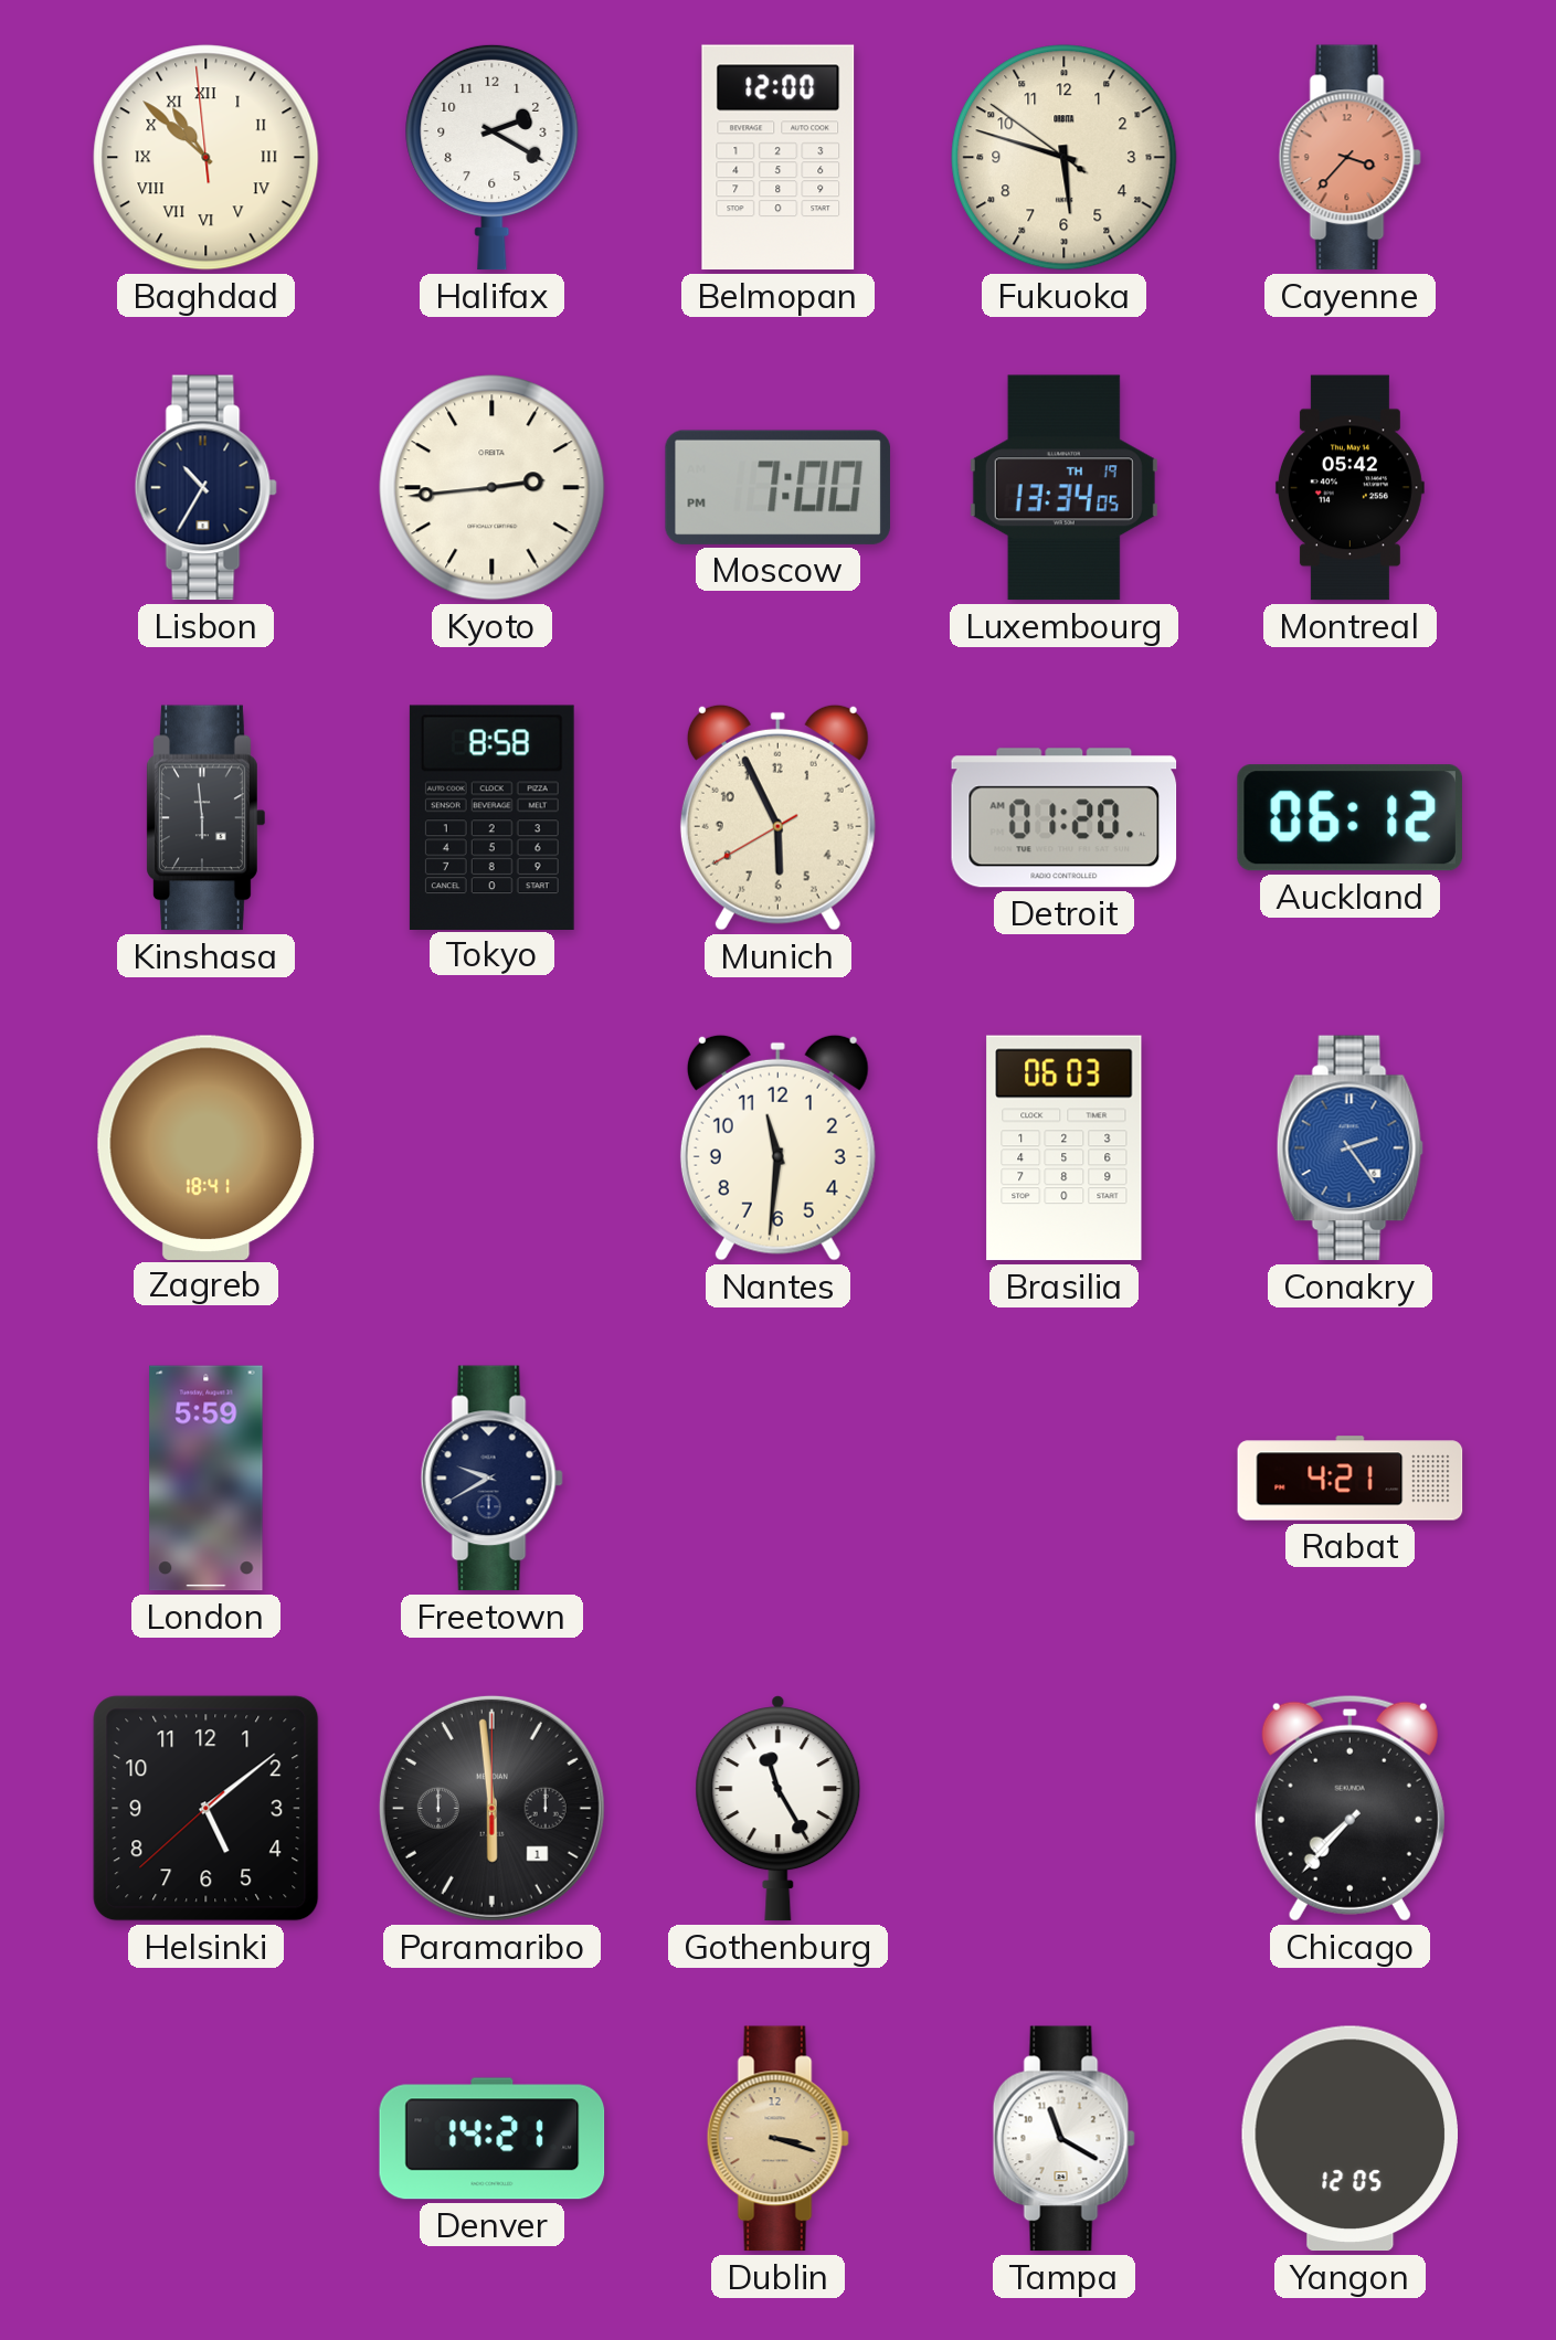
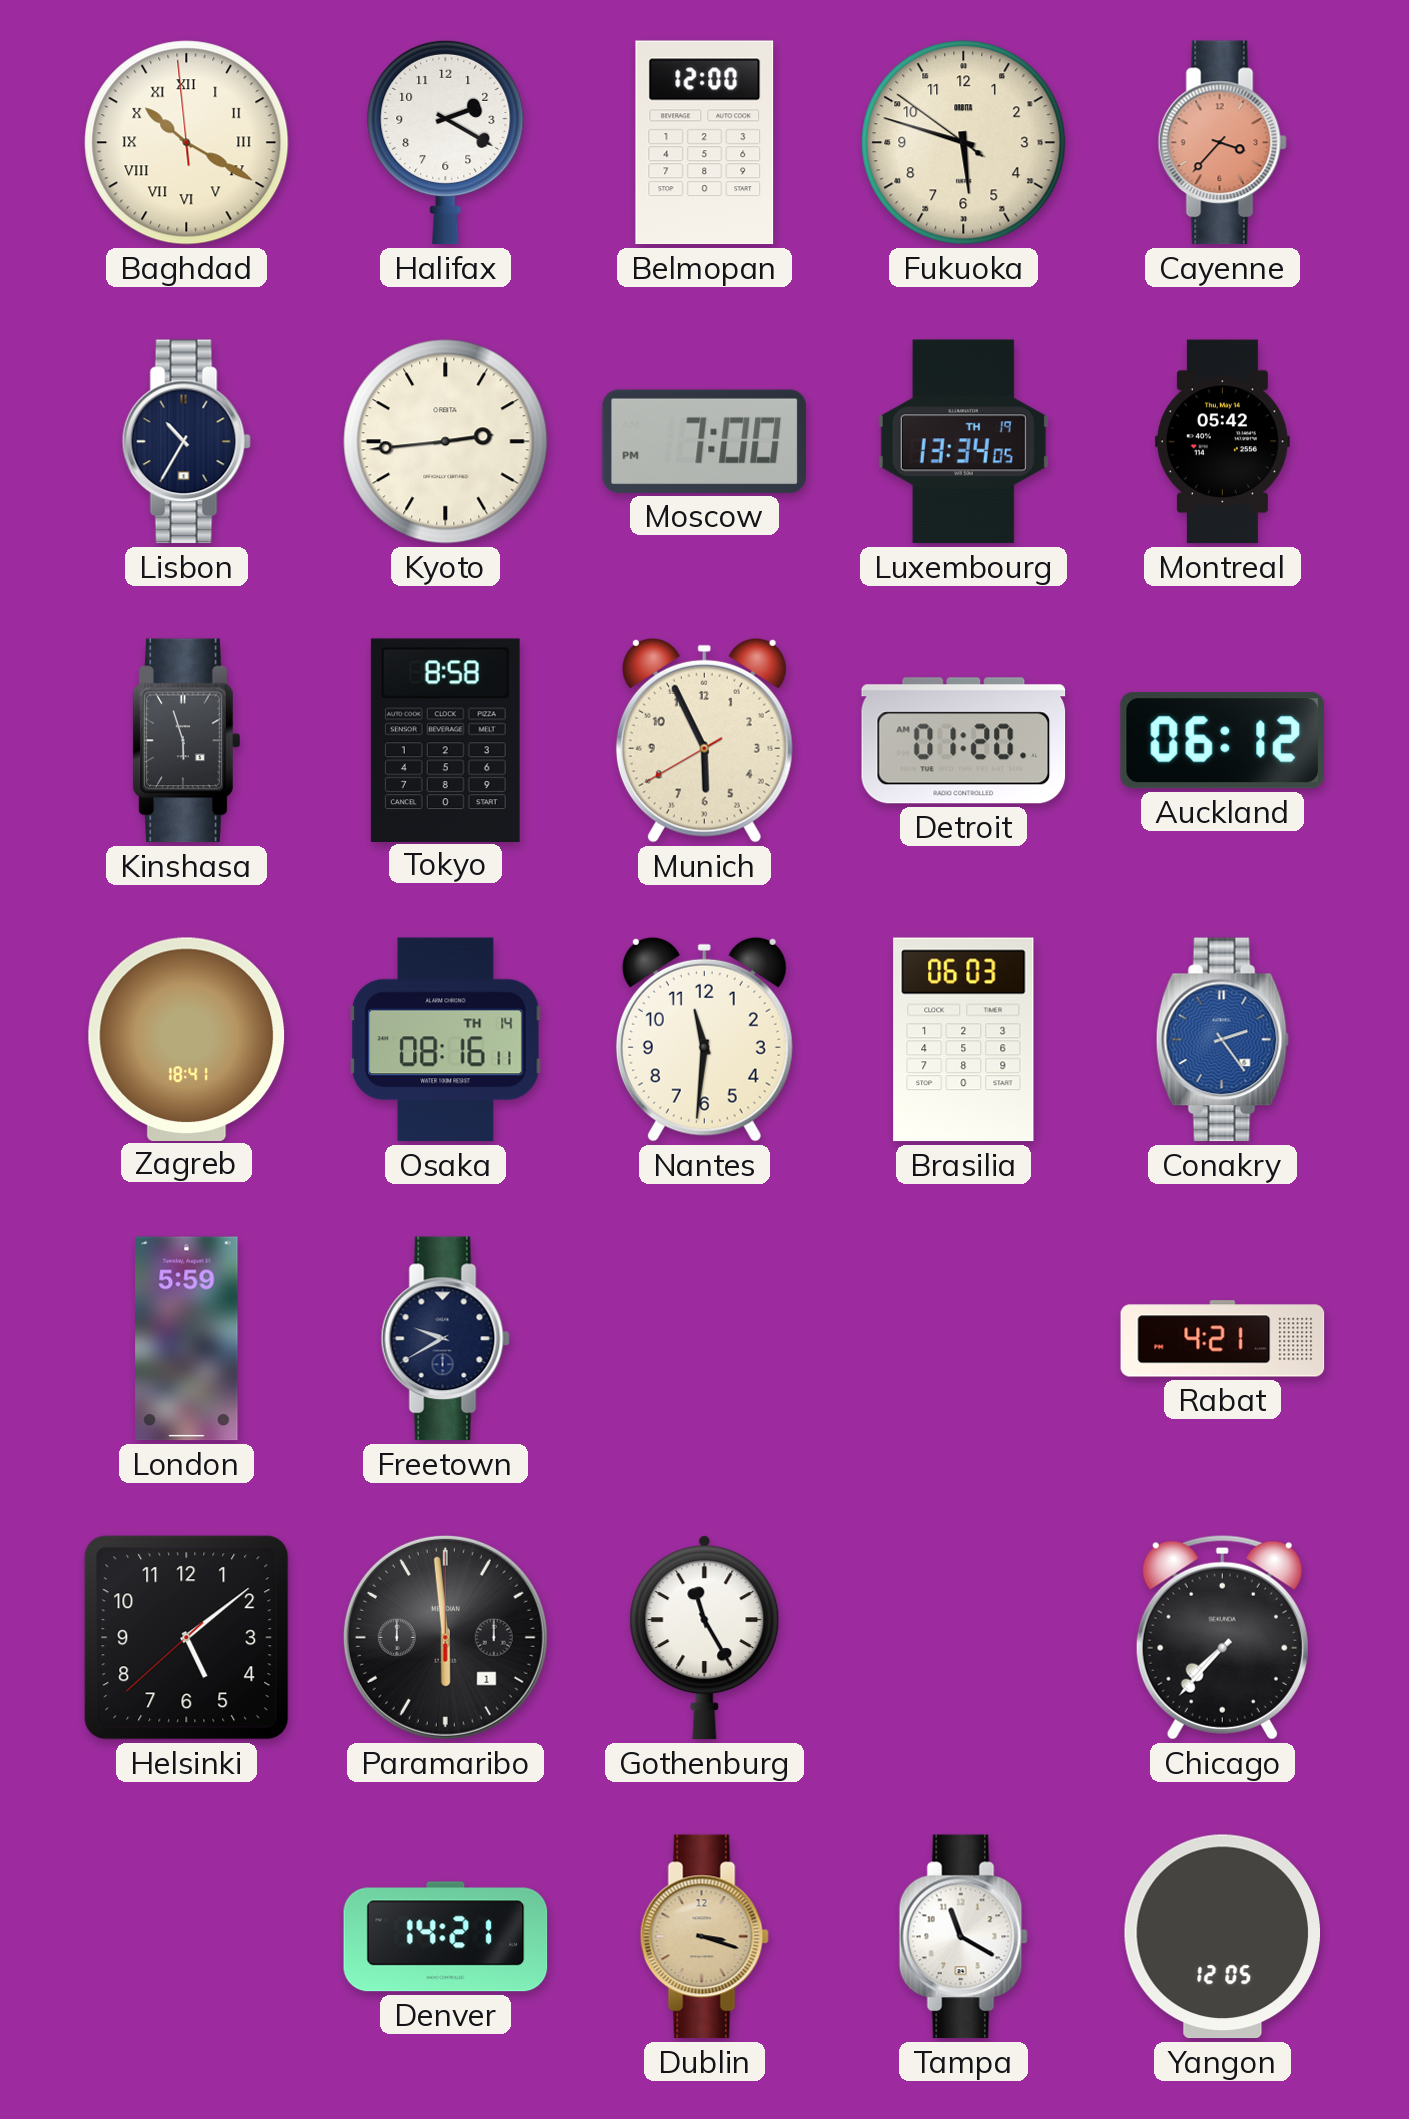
Baghdad: 10:51 -> 10:19 (187, 143)
Kinshasa: 5:59 -> 5:57 (186, 741)
Osaka: none -> 08:16 (446, 1040)
